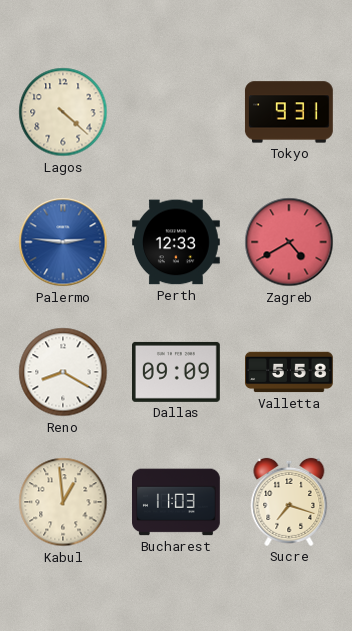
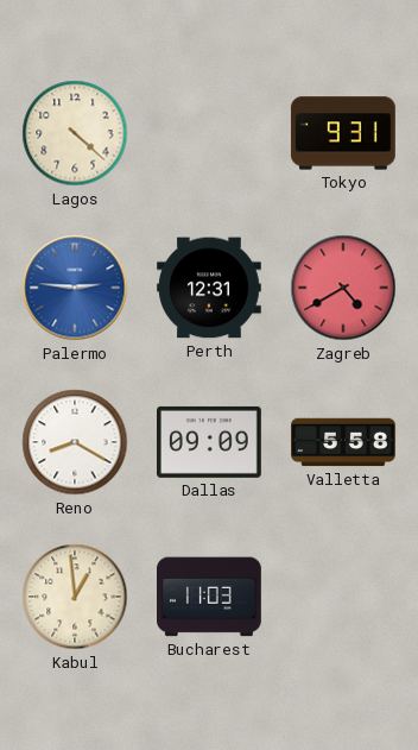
Perth: 12:33 -> 12:31 (210, 288)
Sucre: 7:18 -> none (289, 502)
